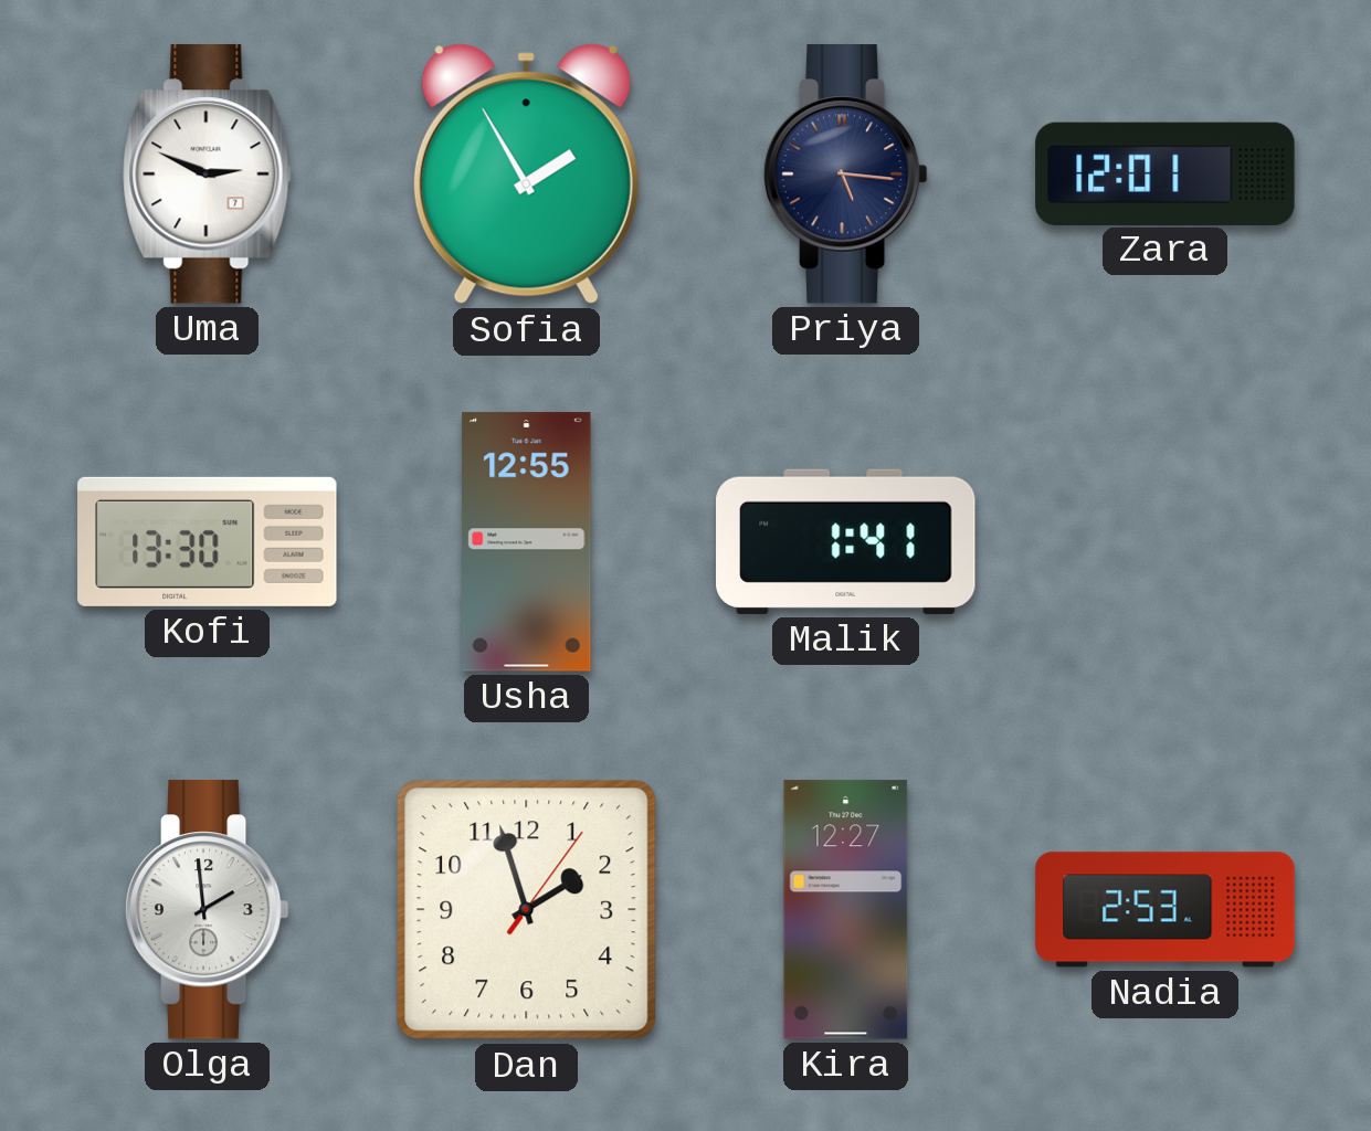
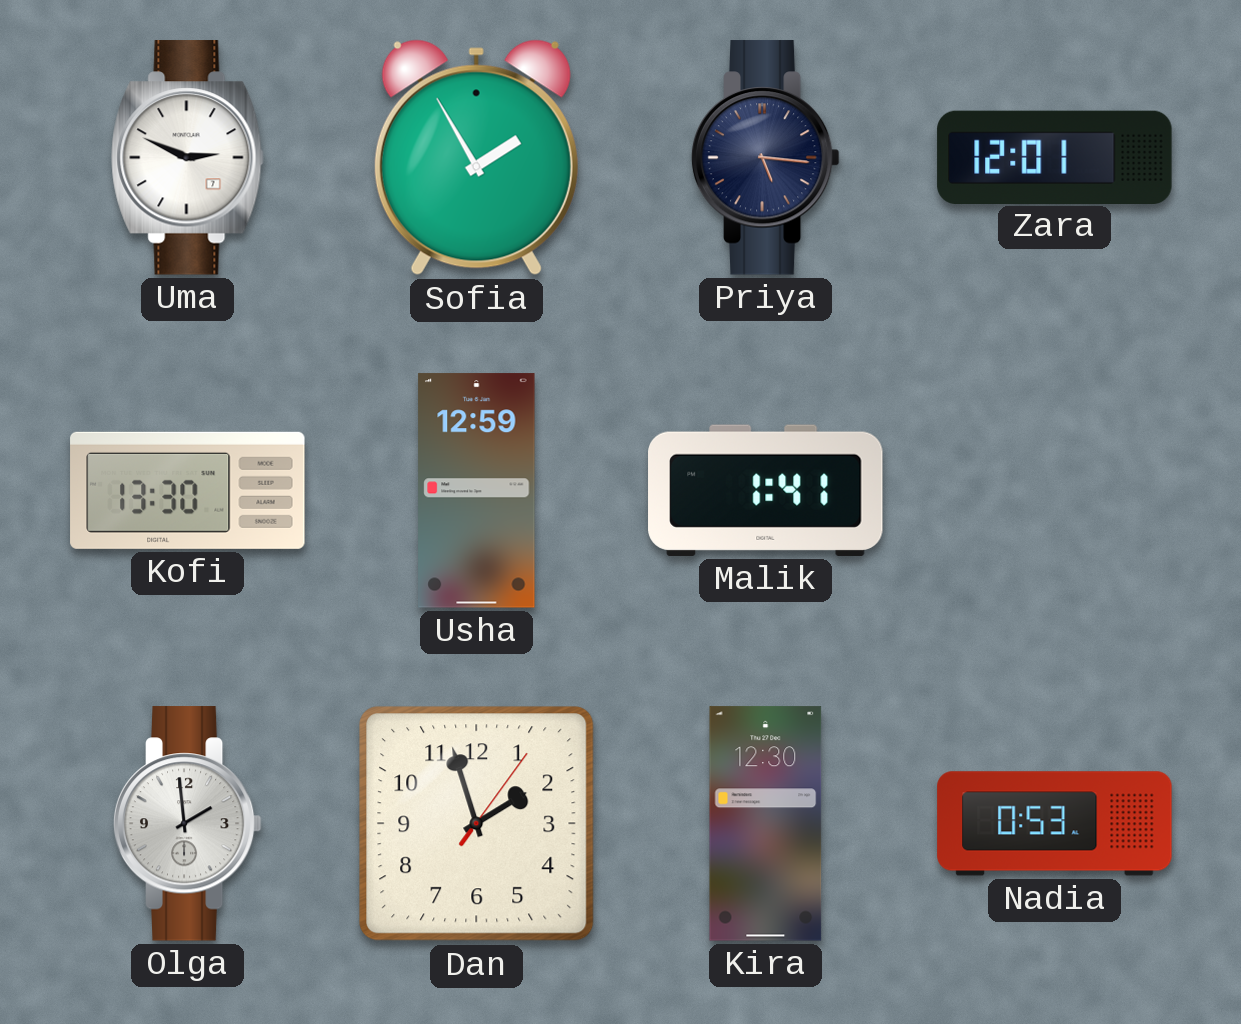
Usha: 12:55 -> 12:59 (477, 491)
Kira: 12:27 -> 12:30 (766, 824)
Nadia: 2:53 -> 0:53 (1055, 824)
